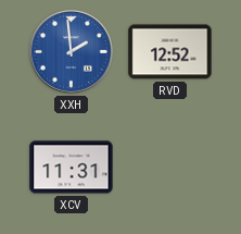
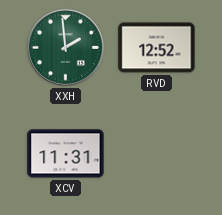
XXH dial: blue -> green (65, 47)
